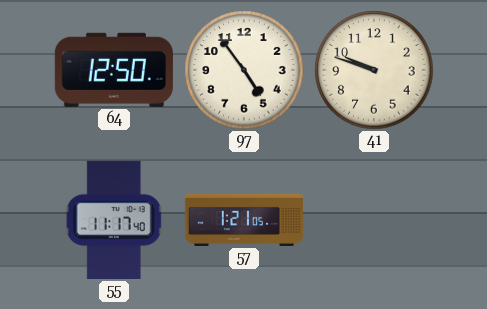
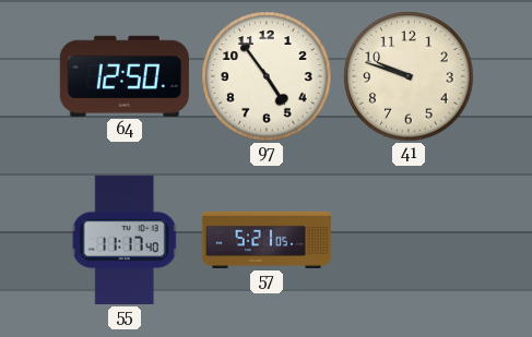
57: 1:21 -> 5:21 (265, 240)
